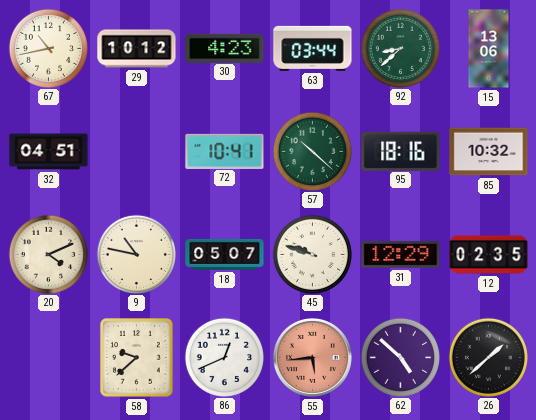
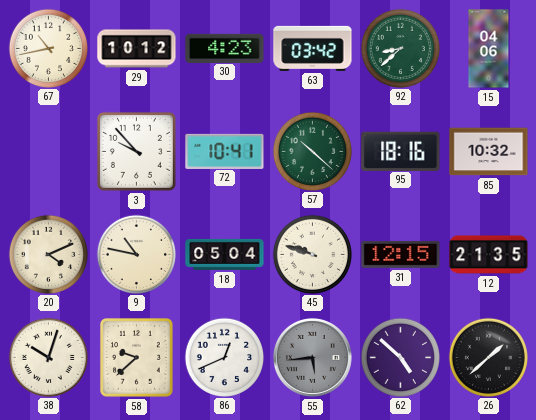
63: 03:44 -> 03:42 (313, 48)
15: 13:06 -> 04:06 (489, 49)
32: 04:51 -> none (49, 152)
3: none -> 9:53 (136, 151)
18: 05:07 -> 05:04 (225, 254)
31: 12:29 -> 12:15 (401, 254)
12: 02:35 -> 21:35 (489, 255)
38: none -> 10:03 (48, 357)
55 dial: salmon -> grey (312, 357)
